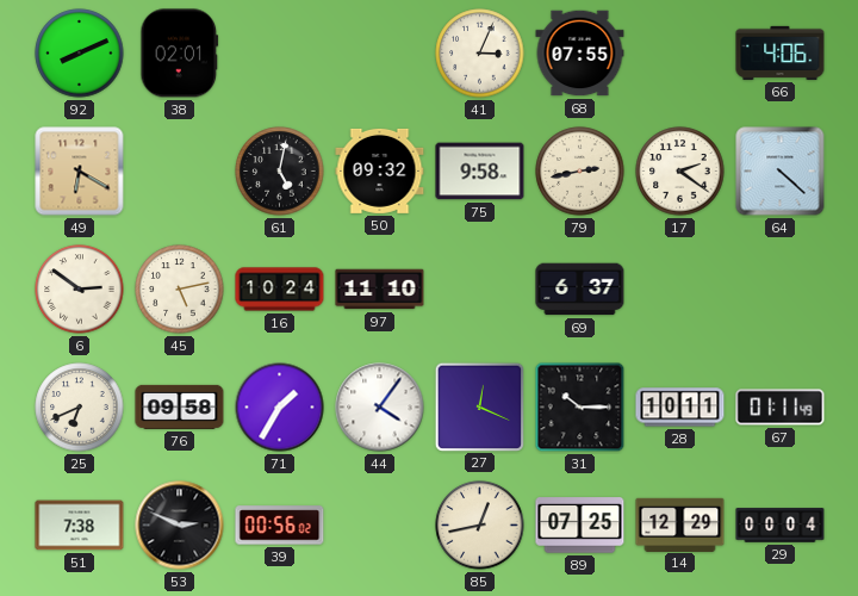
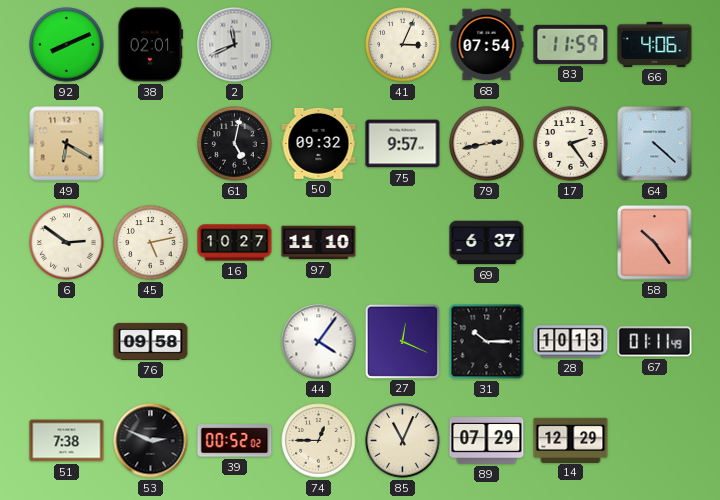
2: none -> 11:41 (235, 45)
68: 07:55 -> 07:54 (487, 45)
83: none -> 11:59 (571, 44)
75: 9:58 -> 9:57 (403, 144)
17: 2:21 -> 2:24 (571, 144)
16: 10:24 -> 10:27 (235, 243)
58: none -> 10:24 (655, 243)
25: 6:41 -> none (80, 408)
71: 1:35 -> none (280, 408)
28: 10:11 -> 10:13 (571, 342)
39: 00:56 -> 00:52 (235, 441)
74: none -> 12:45 (319, 441)
85: 12:43 -> 11:04 (403, 441)
89: 07:25 -> 07:29 (487, 441)
29: 00:04 -> none (781, 526)
